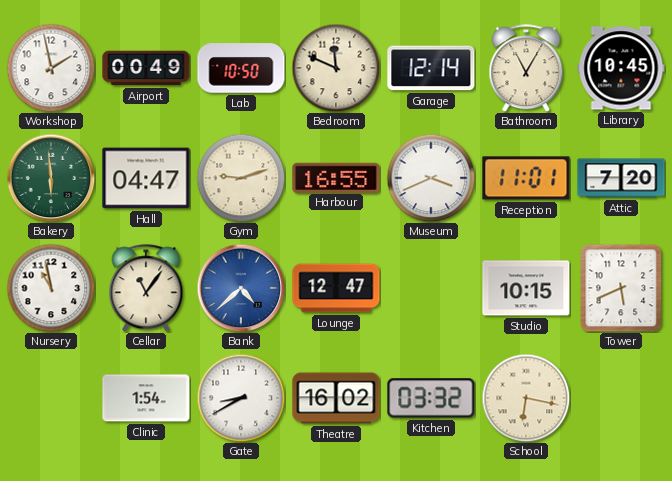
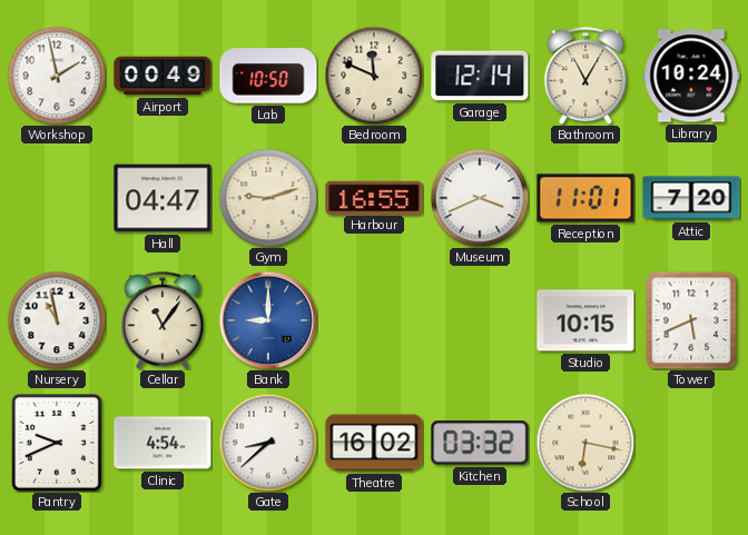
Library: 10:45 -> 10:24 (691, 76)
Bakery: 5:59 -> none (51, 178)
Bank: 4:38 -> 9:00 (268, 320)
Lounge: 12:47 -> none (336, 288)
Pantry: none -> 9:41 (58, 444)
Clinic: 1:54 -> 4:54 (163, 443)
Gate: 8:40 -> 8:38 (268, 443)
